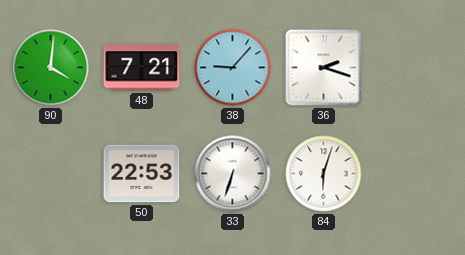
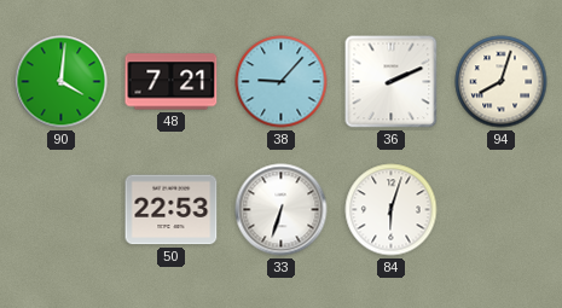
36: 2:18 -> 2:11 (392, 82)
94: none -> 8:03 (502, 82)
